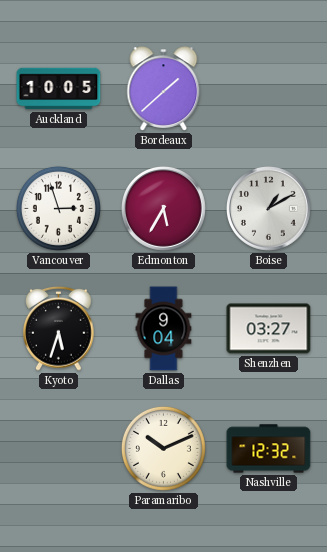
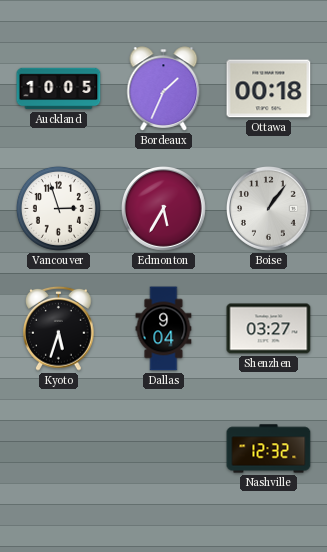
Bordeaux: 1:38 -> 1:34 (164, 89)
Ottawa: none -> 00:18 (269, 89)
Boise: 1:10 -> 1:06 (269, 209)
Paramaribo: 10:11 -> none (163, 448)
